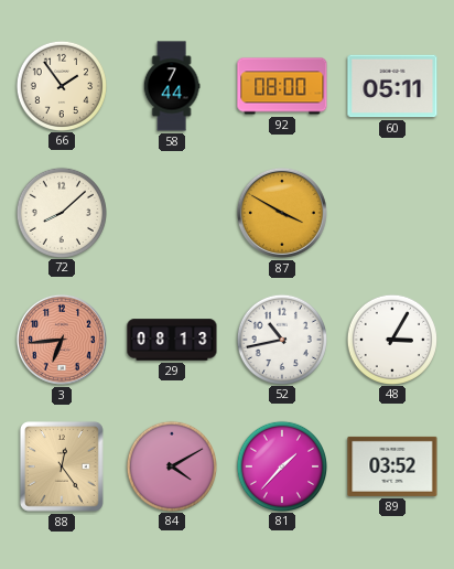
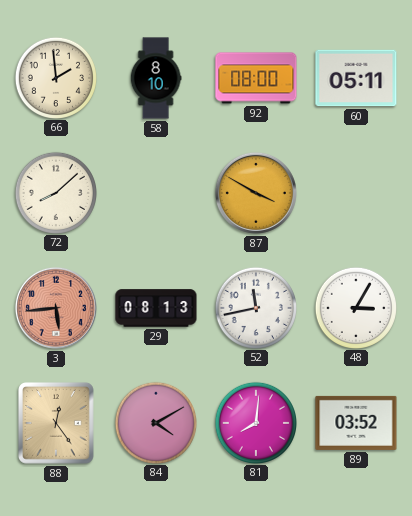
66: 1:54 -> 1:59 (55, 77)
58: 7:44 -> 8:10 (156, 78)
3: 6:44 -> 5:44 (56, 308)
52: 10:43 -> 11:43 (255, 307)
81: 1:37 -> 8:01 (255, 422)
